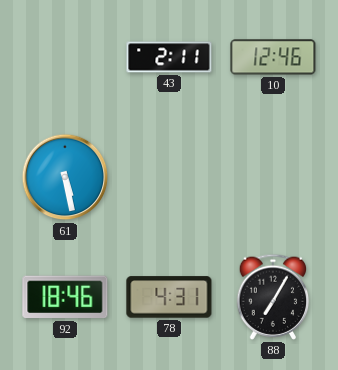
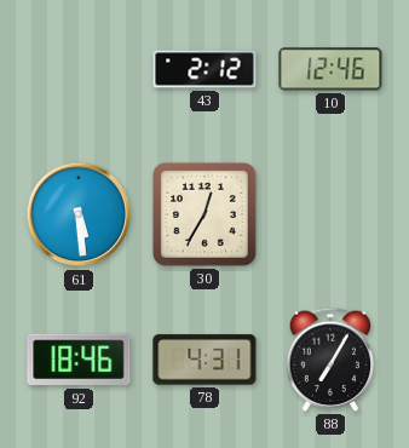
43: 2:11 -> 2:12 (204, 69)
61: 5:28 -> 5:29 (79, 214)
30: none -> 12:35 (206, 216)
